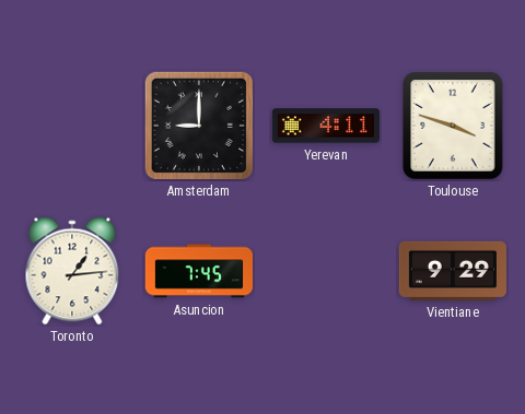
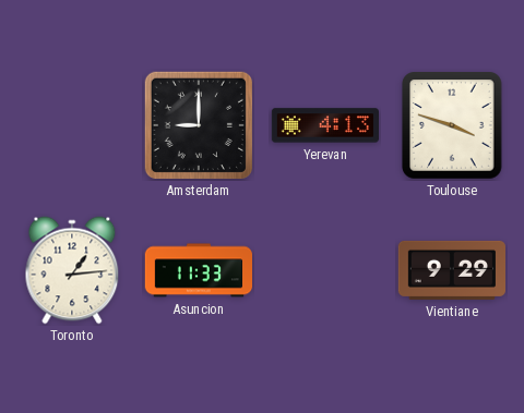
Yerevan: 4:11 -> 4:13 (324, 125)
Asuncion: 7:45 -> 11:33 (198, 270)
